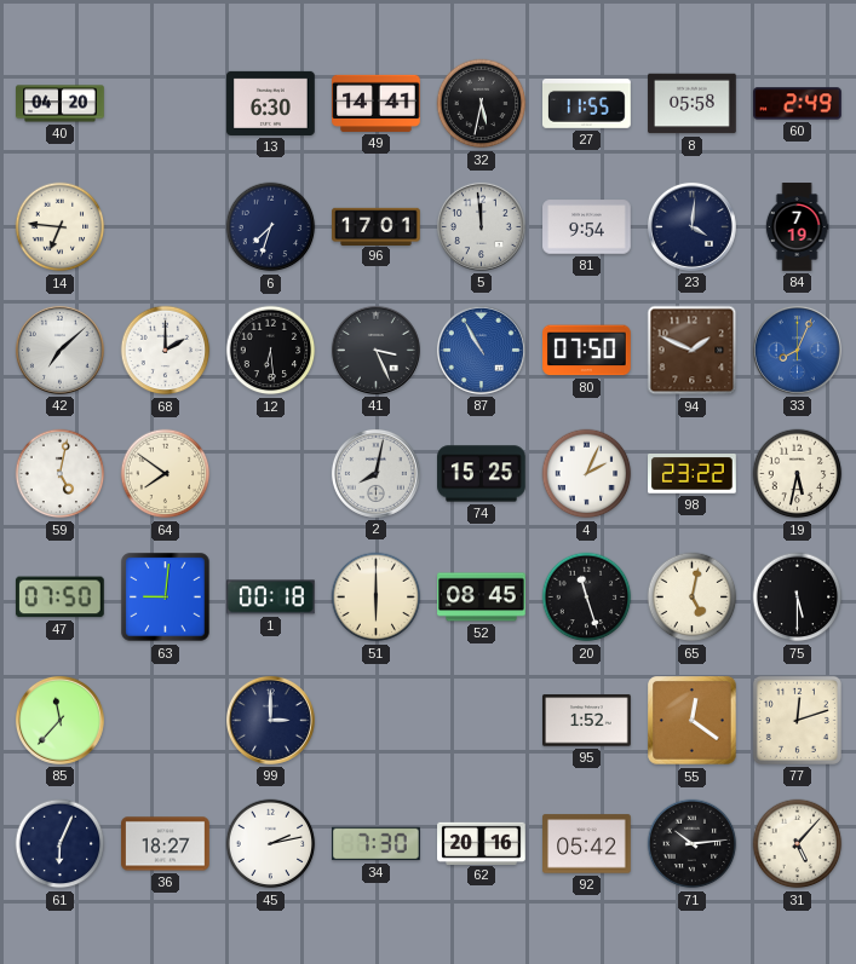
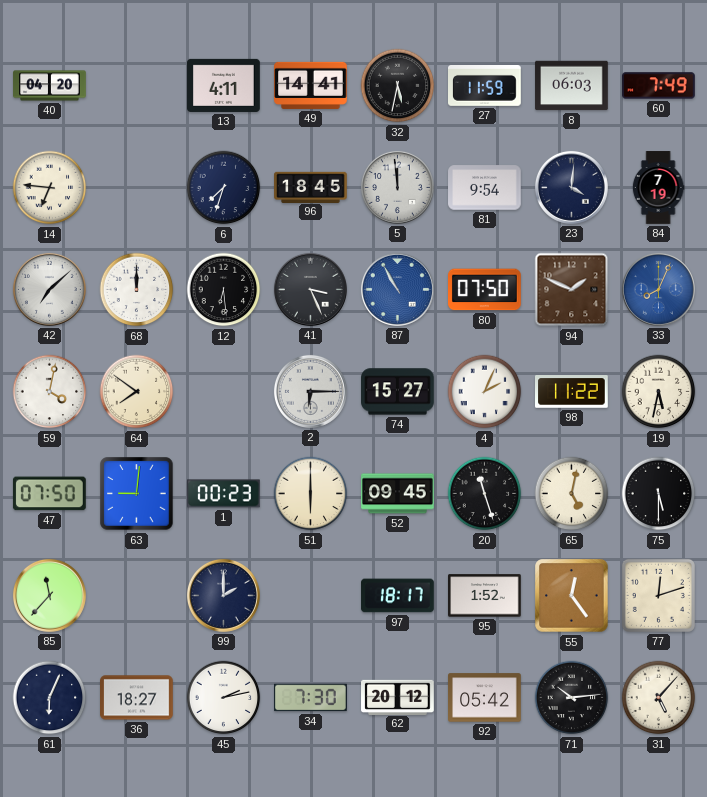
13: 6:30 -> 4:11 (224, 85)
27: 11:55 -> 11:59 (485, 86)
8: 05:58 -> 06:03 (572, 86)
60: 2:49 -> 7:49 (659, 86)
96: 17:01 -> 18:45 (311, 187)
68: 2:00 -> 12:00 (137, 290)
59: 5:02 -> 4:02 (50, 392)
2: 8:02 -> 6:15 (310, 391)
74: 15:25 -> 15:27 (398, 392)
98: 23:22 -> 11:22 (572, 392)
1: 00:18 -> 00:23 (224, 494)
52: 08:45 -> 09:45 (398, 494)
99: 3:00 -> 2:00 (223, 595)
97: none -> 18:17 (398, 596)
55: 12:21 -> 12:24 (572, 596)
62: 20:16 -> 20:12 (398, 697)
